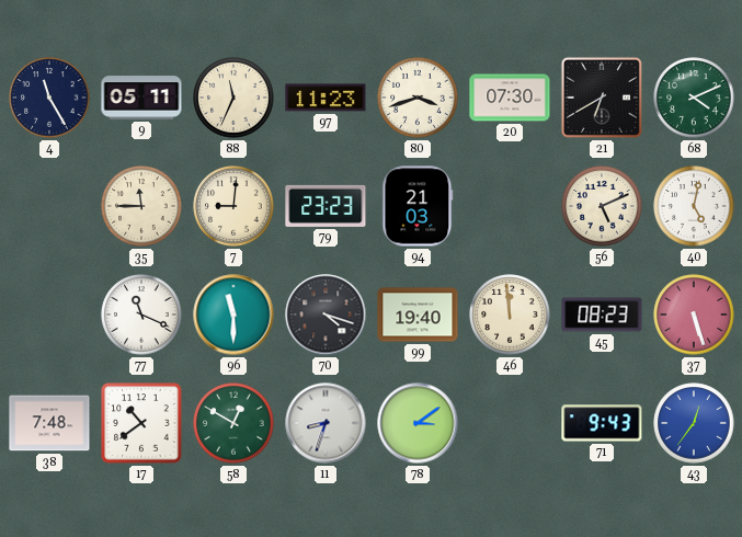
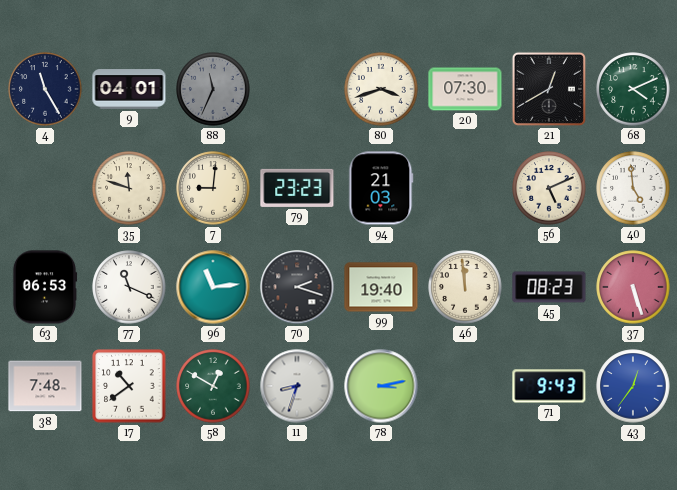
9: 05:11 -> 04:01 (129, 89)
88 dial: cream -> grey (213, 89)
97: 11:23 -> none (326, 98)
21: 6:40 -> 12:40 (549, 89)
35: 11:45 -> 11:48 (129, 188)
40: 5:02 -> 4:59 (633, 188)
63: none -> 06:53 (45, 287)
96: 11:30 -> 11:14 (213, 287)
70: 4:18 -> 2:18 (297, 287)
78: 3:09 -> 3:13 (381, 386)
